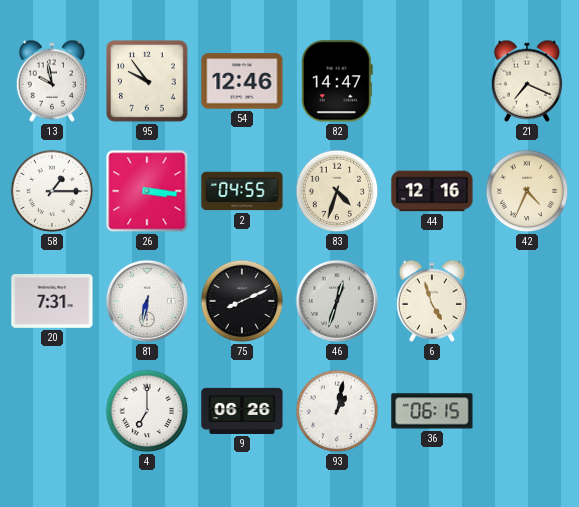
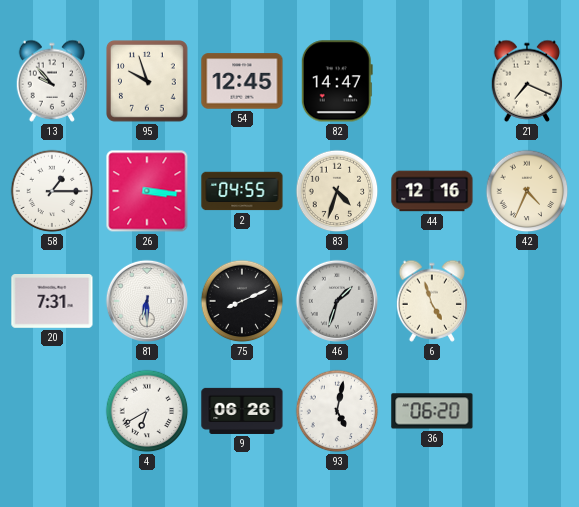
13: 9:58 -> 9:53 (52, 81)
95: 9:54 -> 9:57 (148, 82)
54: 12:46 -> 12:45 (242, 81)
81: 6:32 -> 6:30 (147, 301)
46: 12:33 -> 1:33 (337, 301)
4: 7:00 -> 6:40 (147, 411)
93: 1:02 -> 5:02 (337, 411)
36: 06:15 -> 06:20 (432, 411)
